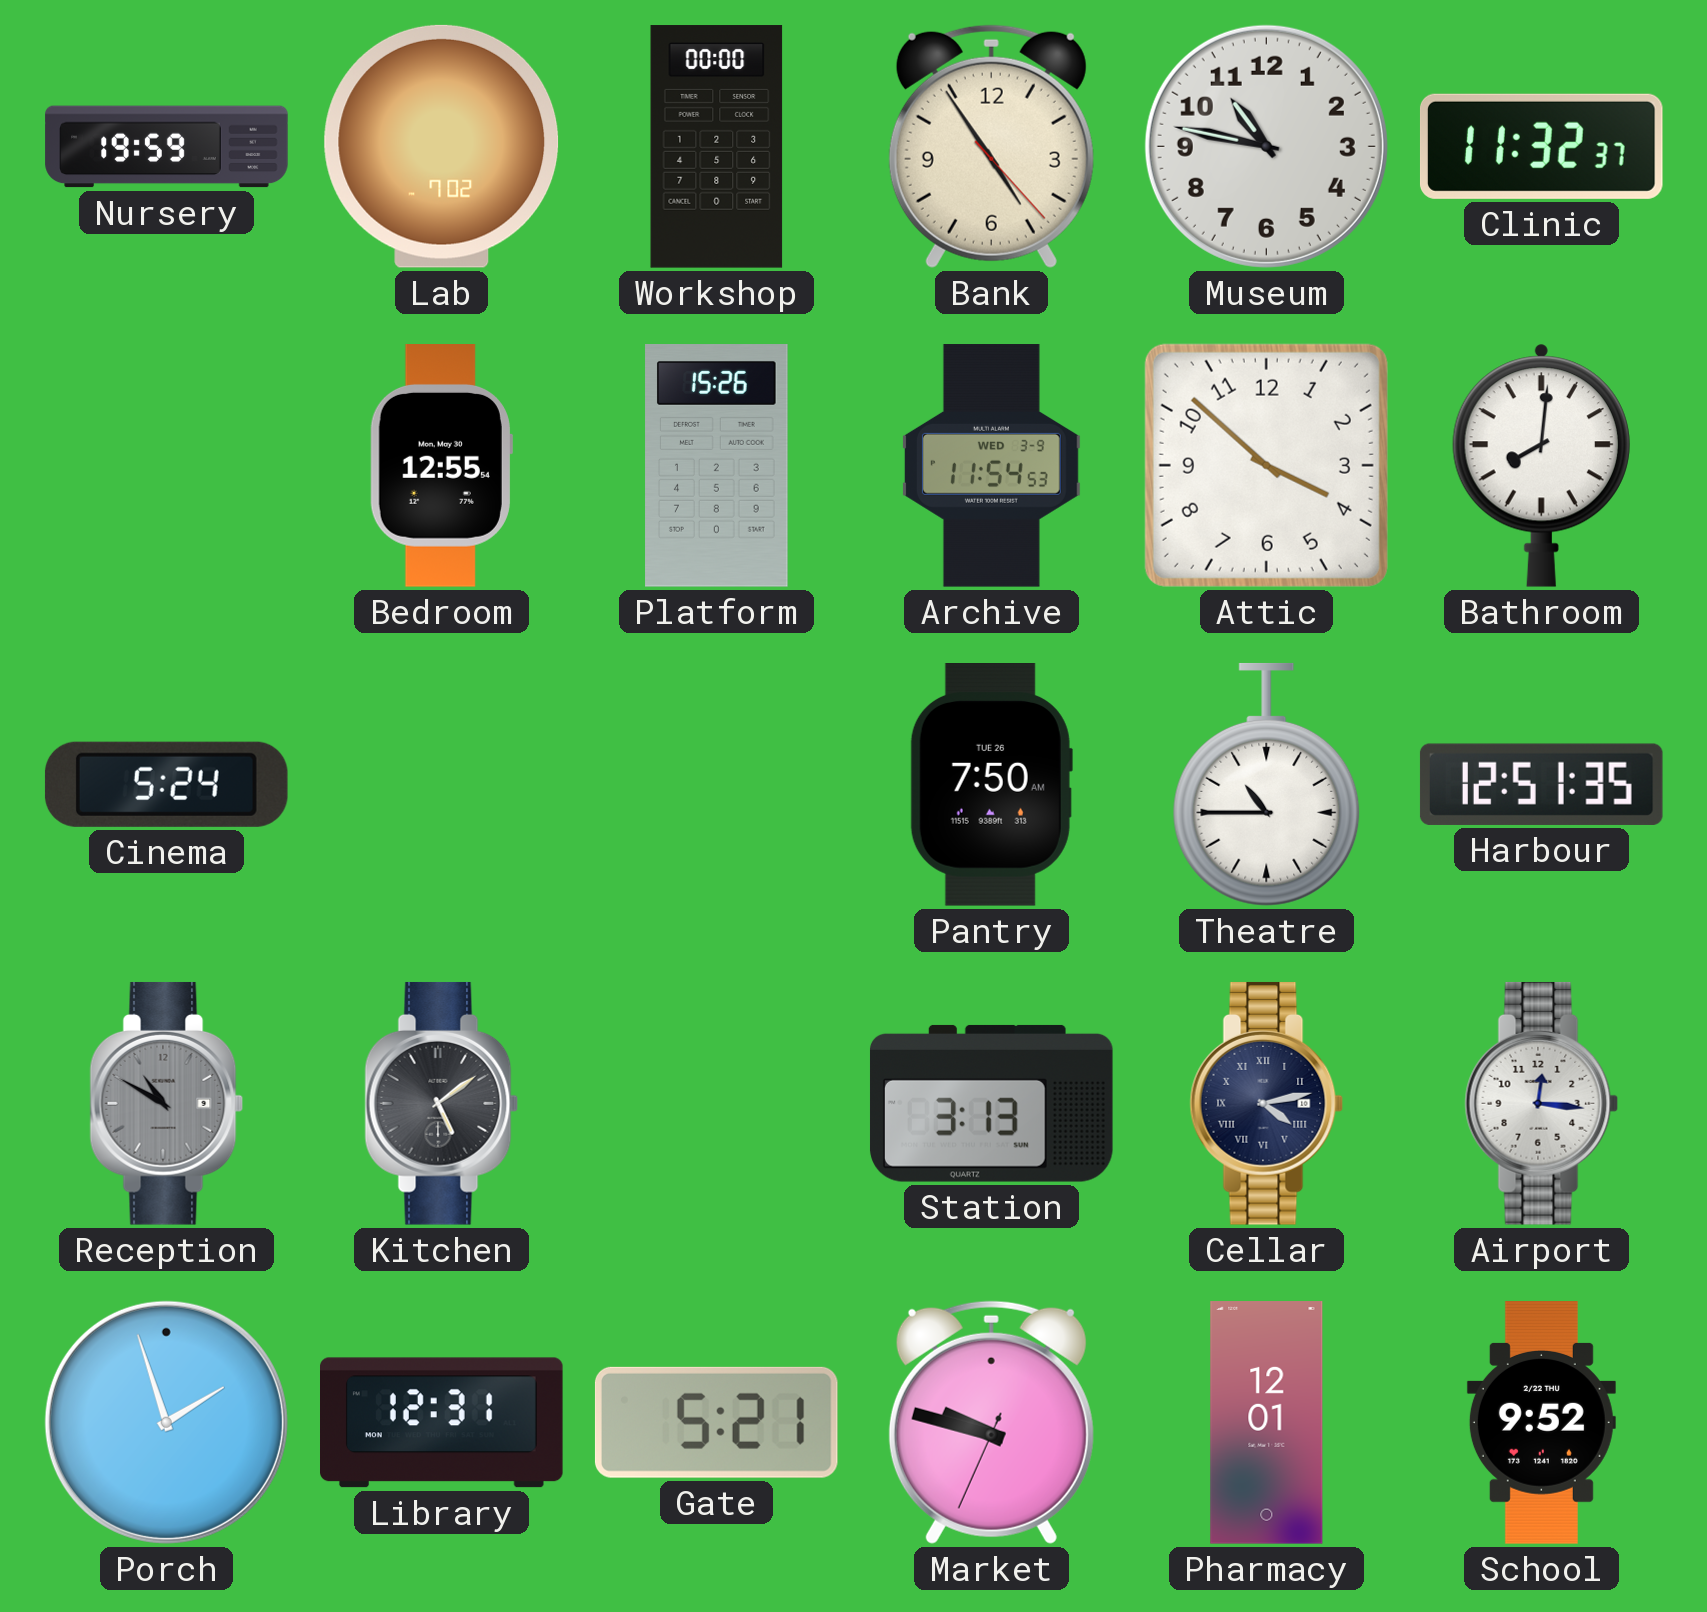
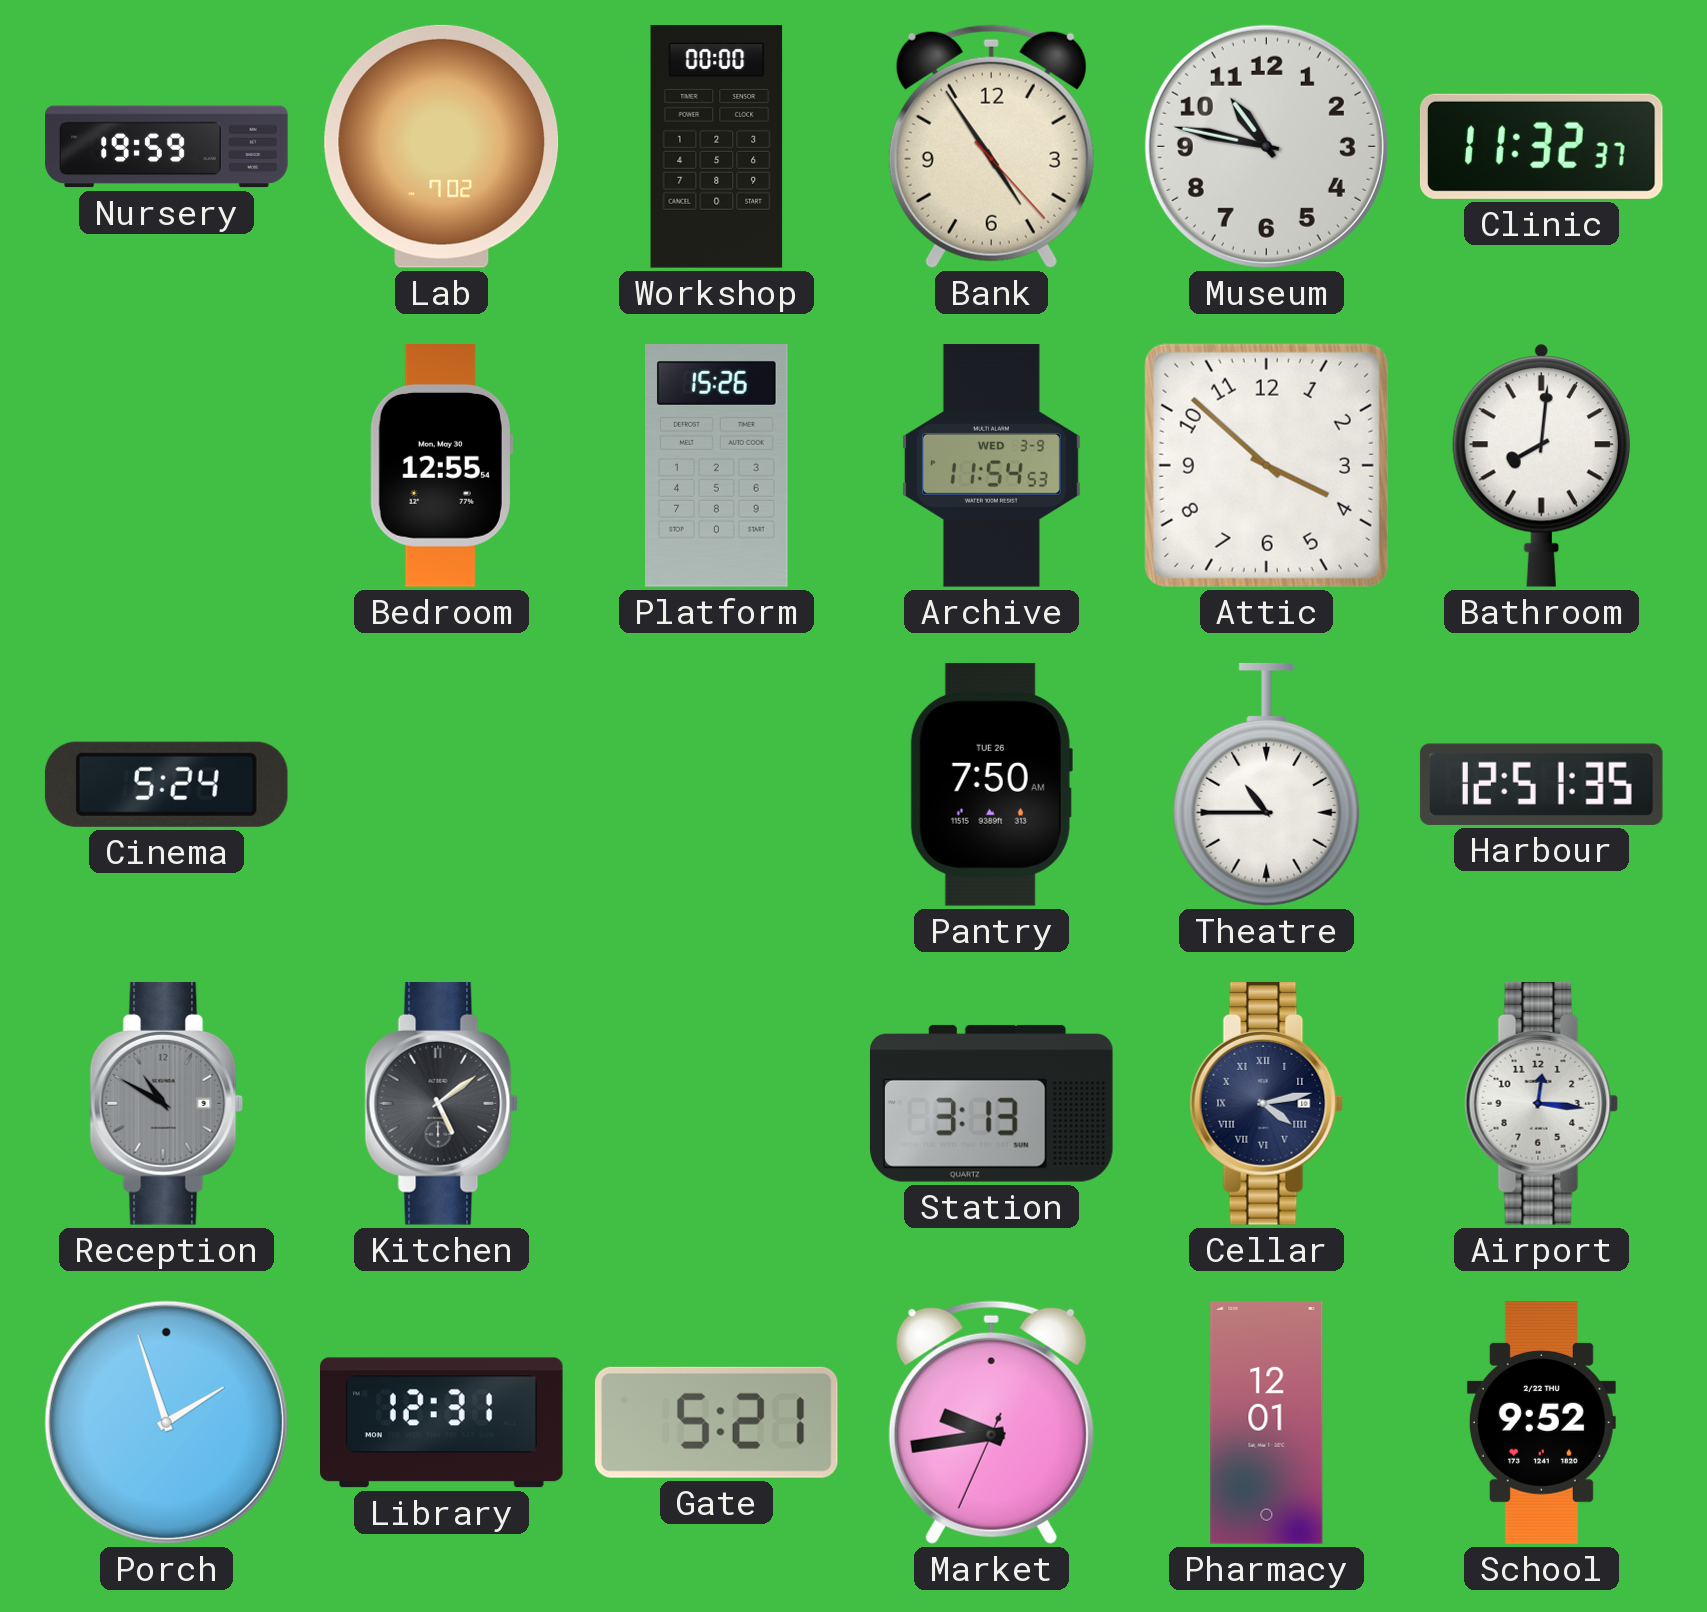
Market: 9:47 -> 9:43 (991, 1422)
